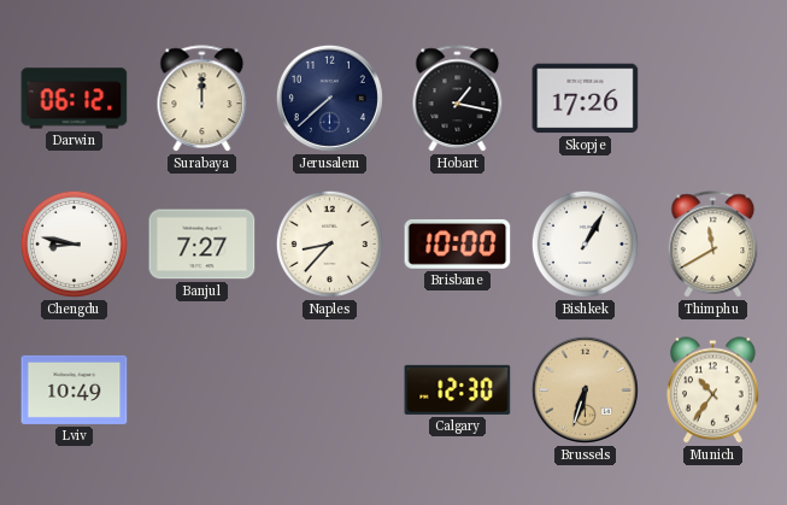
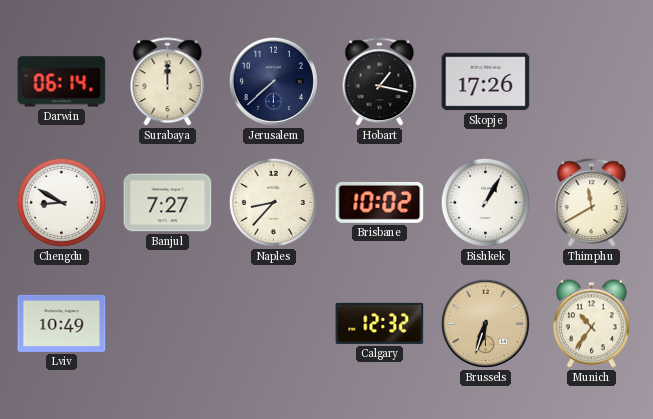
Darwin: 06:12 -> 06:14 (62, 82)
Chengdu: 8:47 -> 8:50 (61, 202)
Brisbane: 10:00 -> 10:02 (380, 202)
Calgary: 12:30 -> 12:32 (380, 323)
